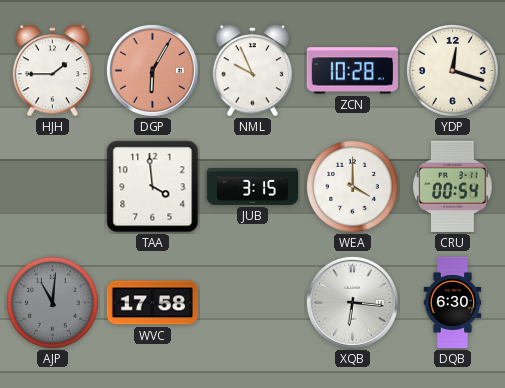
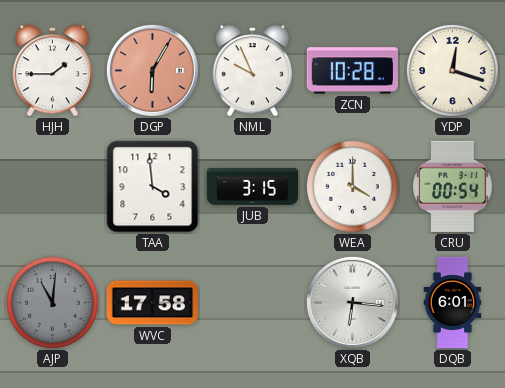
DQB: 6:30 -> 6:01 (453, 303)
